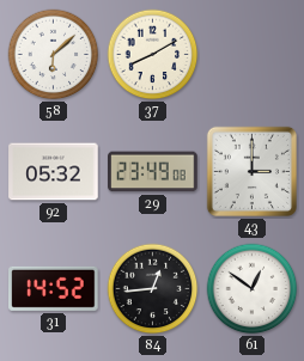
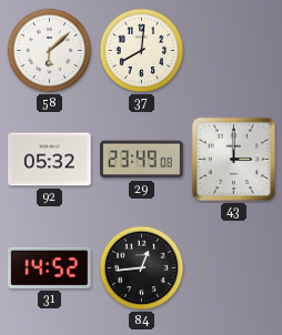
37: 8:10 -> 8:01 (142, 51)
61: 12:51 -> none (253, 289)
